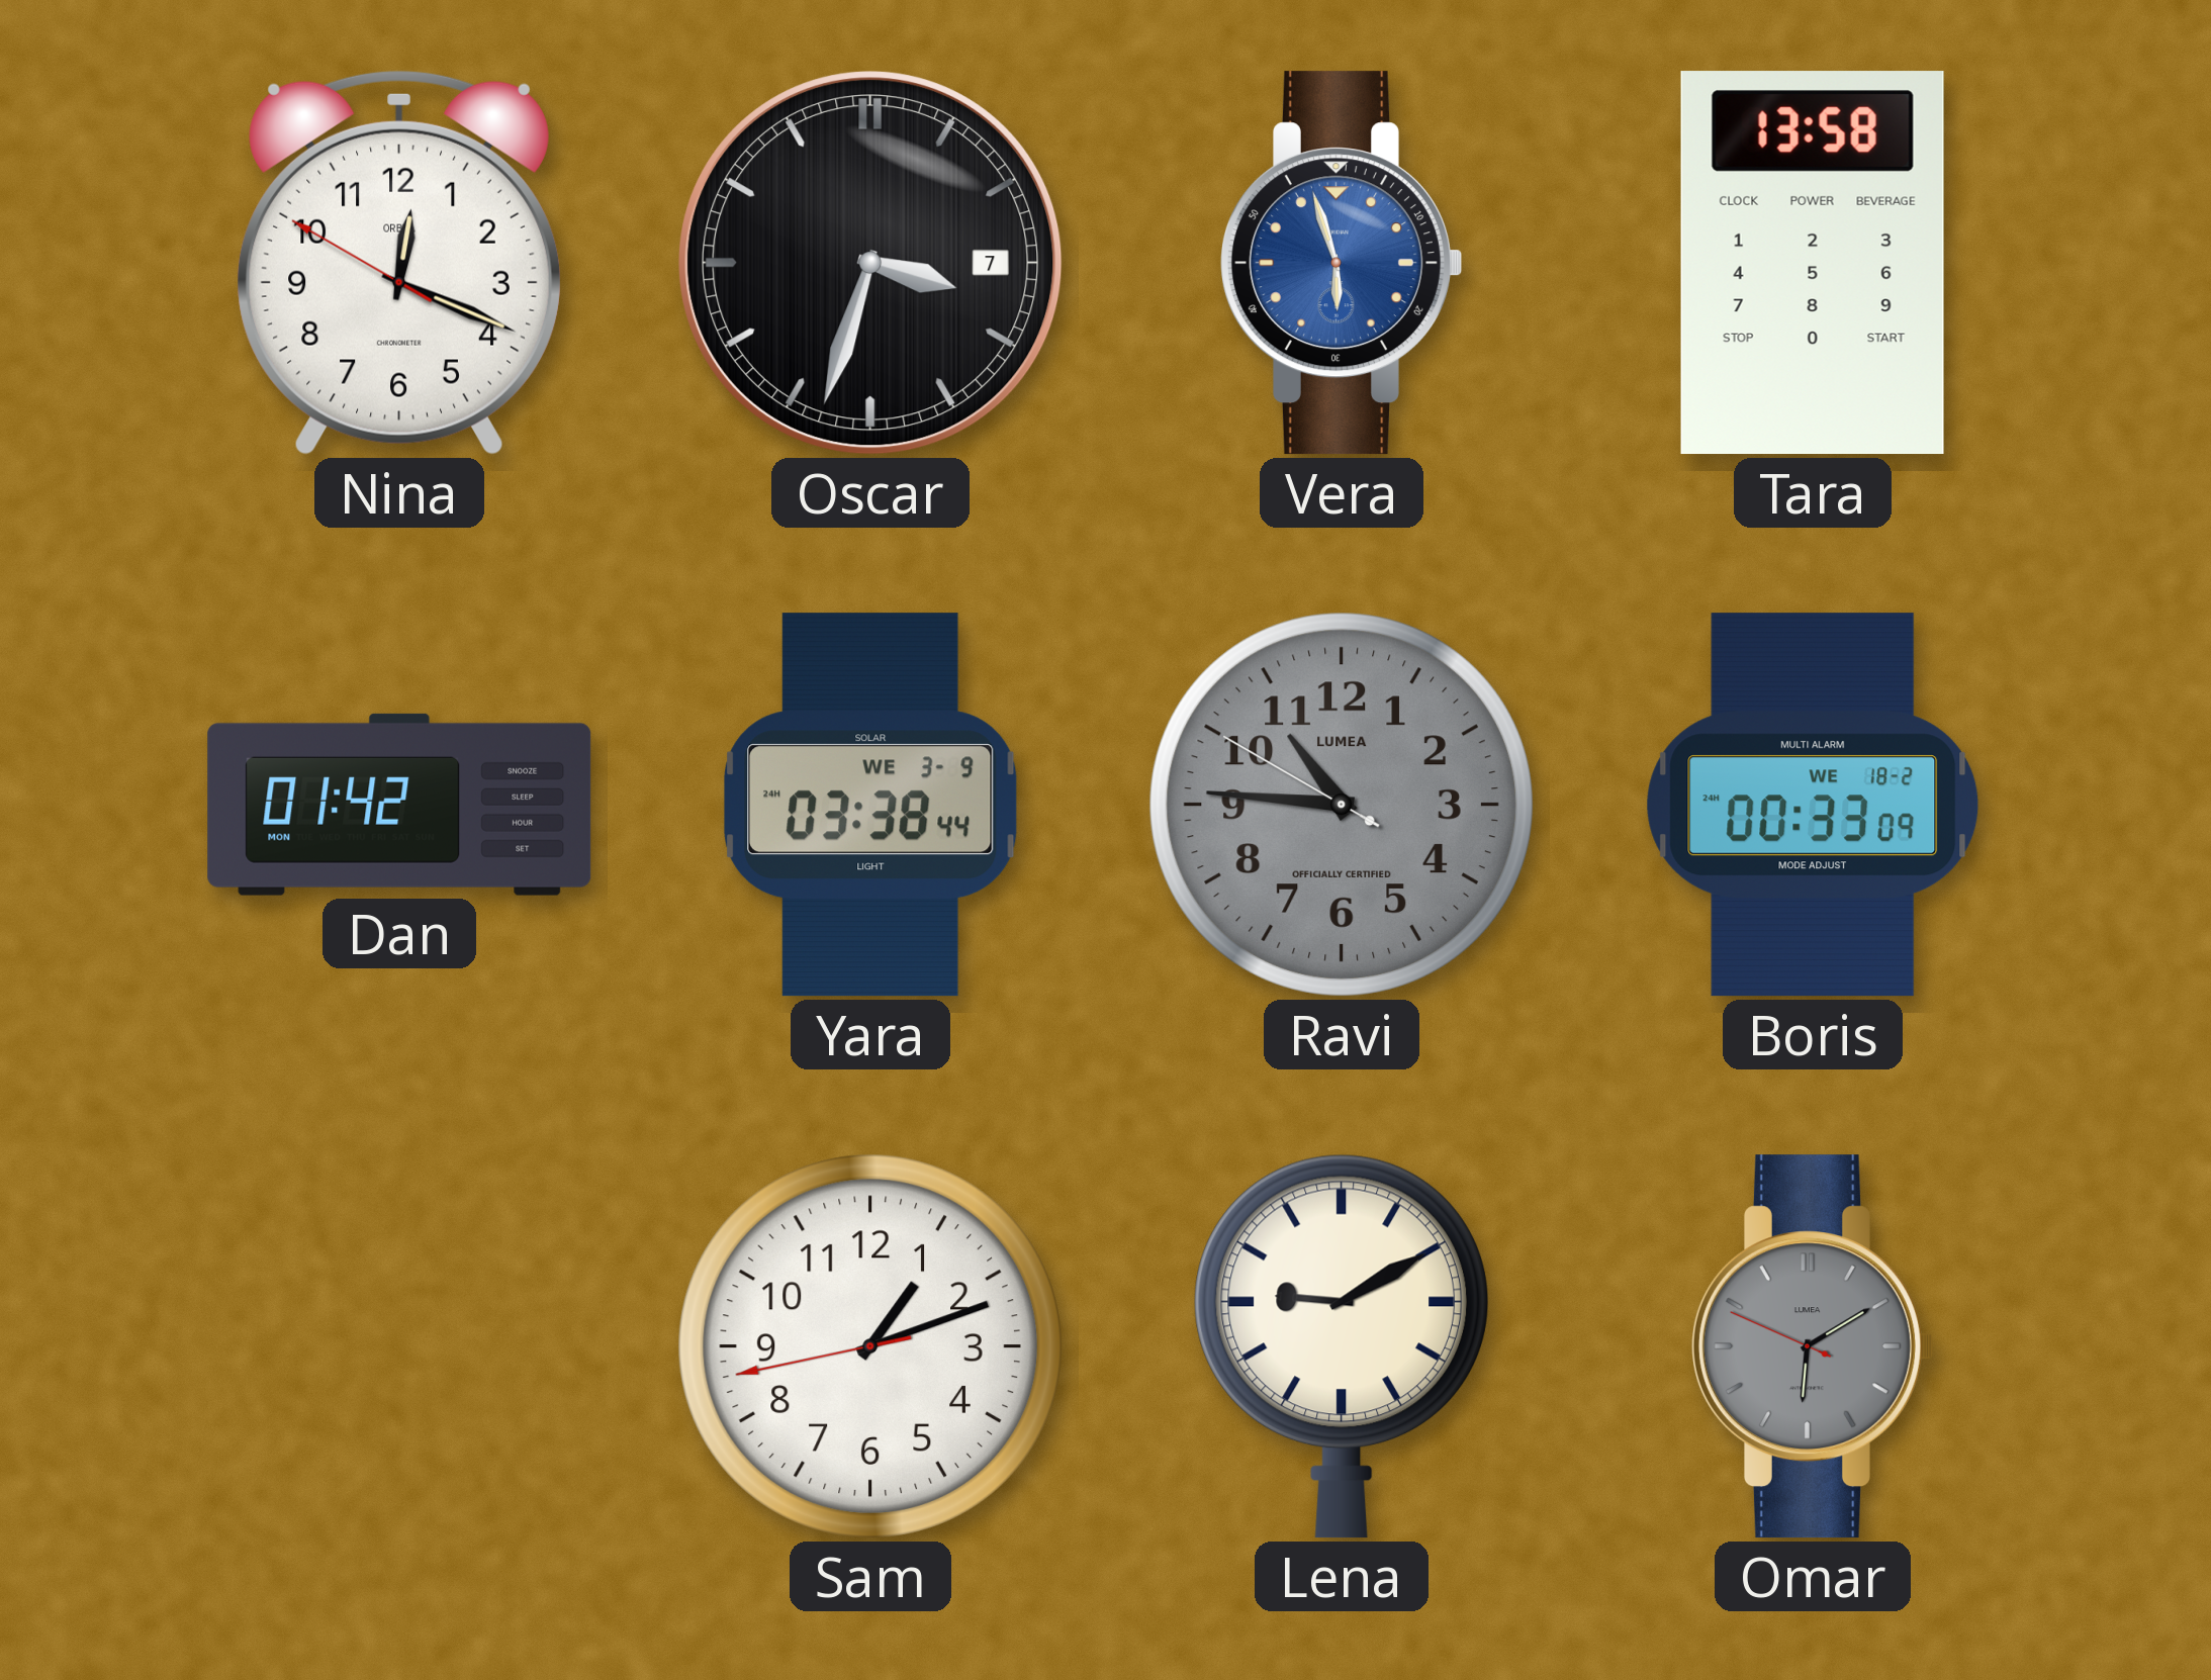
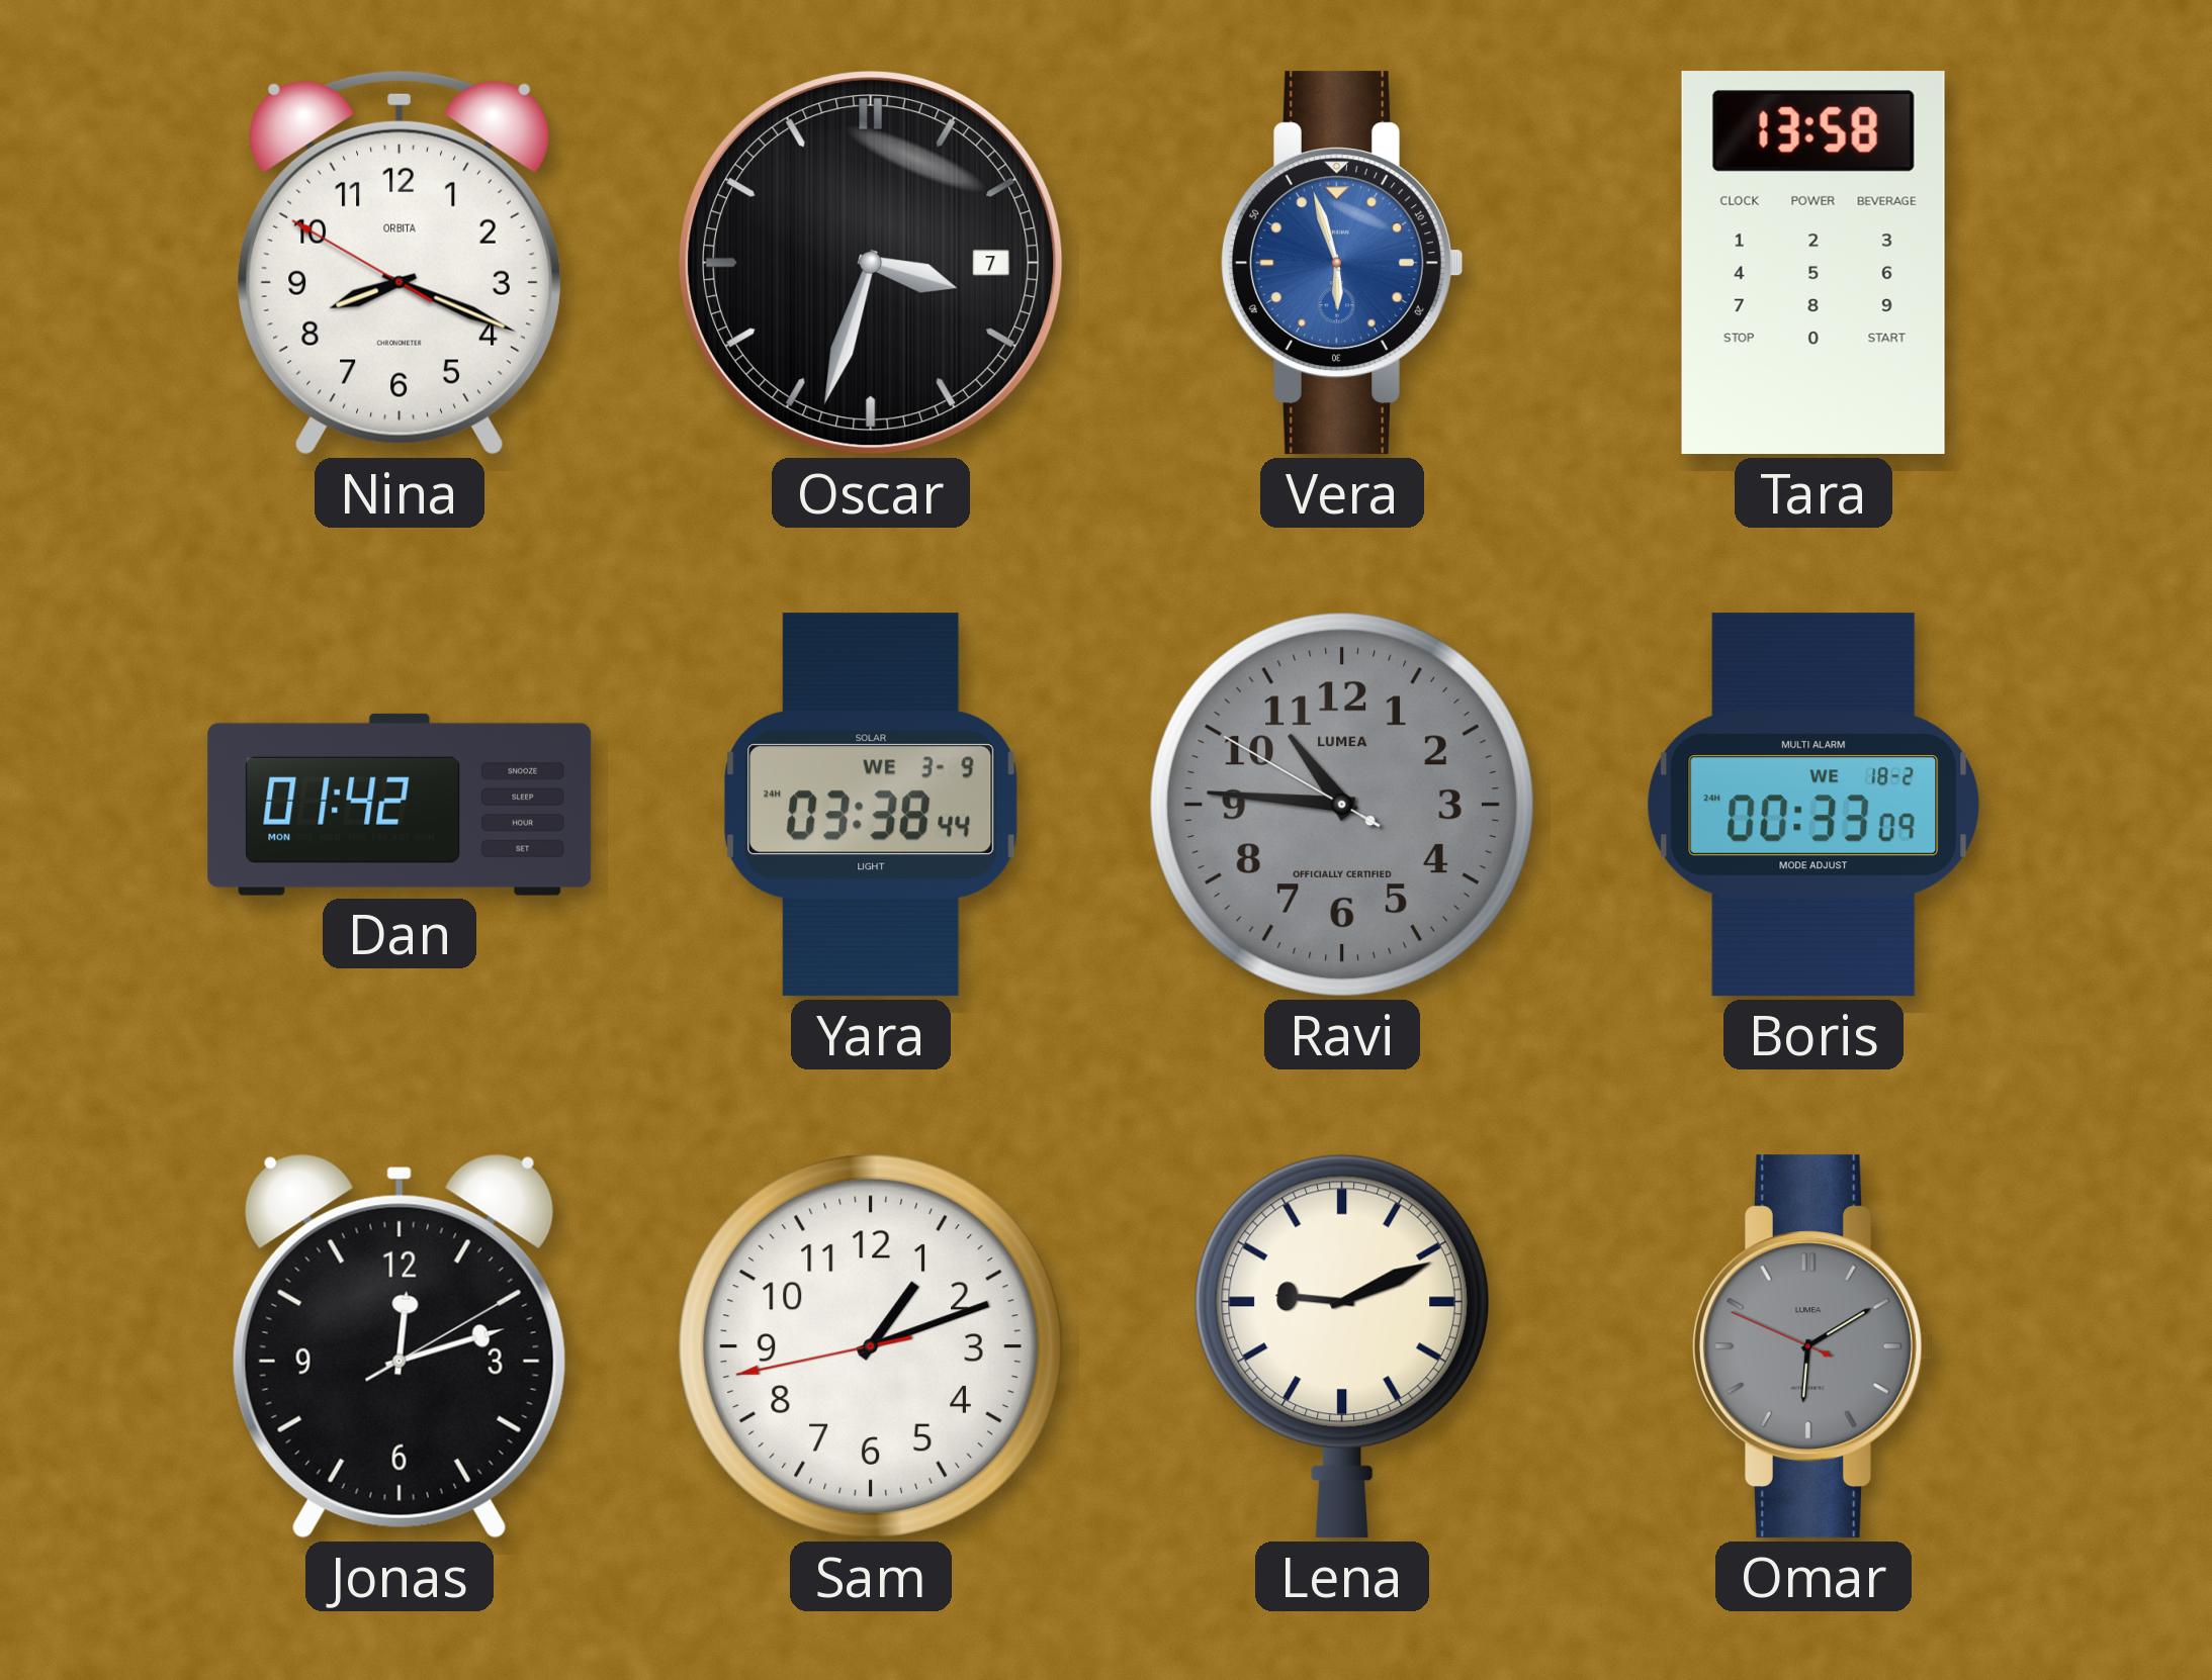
Nina: 12:18 -> 8:18 (400, 263)
Jonas: none -> 12:12 (400, 1346)
Lena: 9:10 -> 9:11 (1342, 1346)
